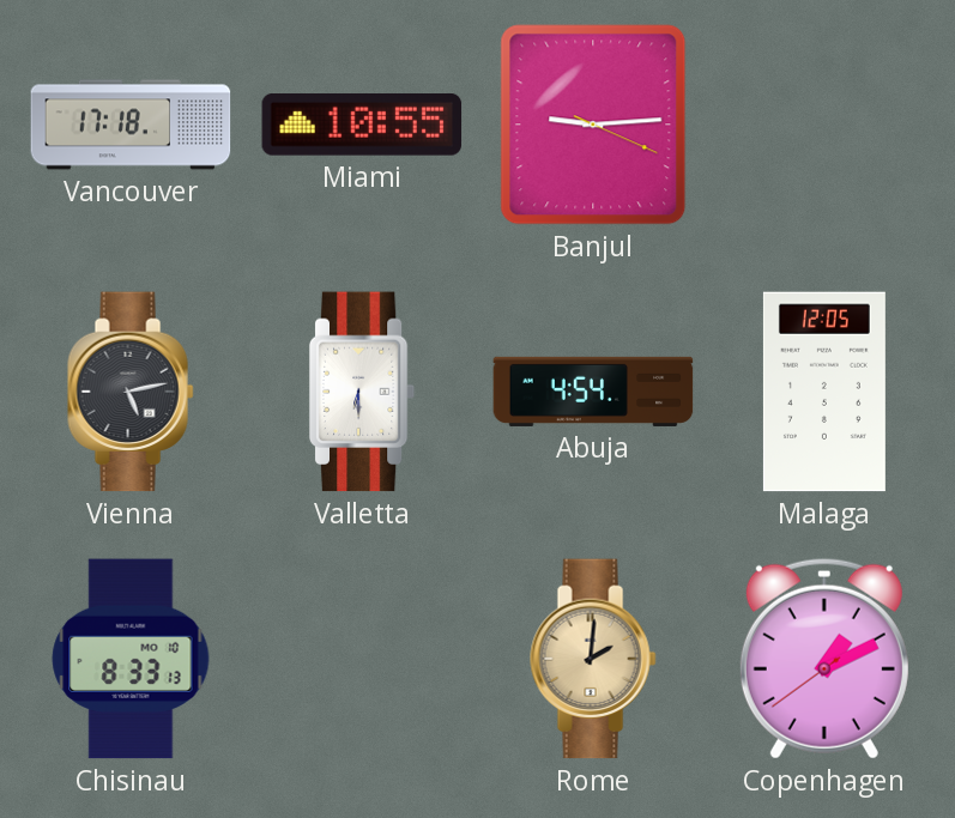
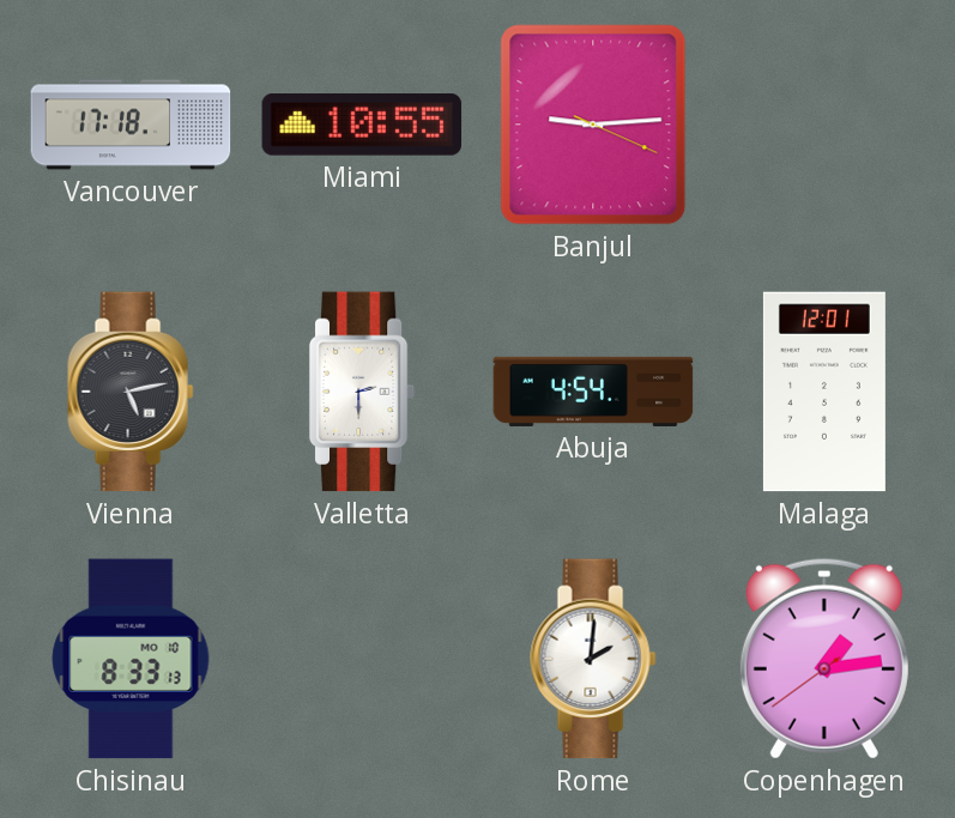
Valletta: 6:30 -> 2:30 (362, 392)
Malaga: 12:05 -> 12:01 (824, 392)
Rome dial: champagne -> white (593, 659)
Copenhagen: 1:10 -> 1:13 (824, 659)
